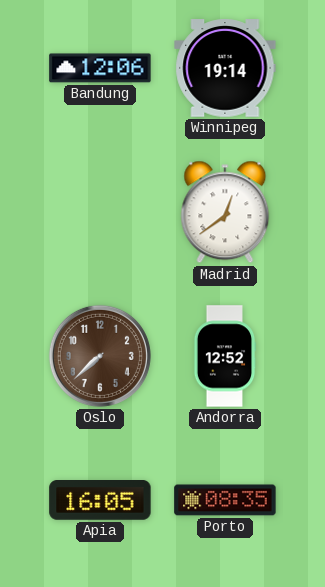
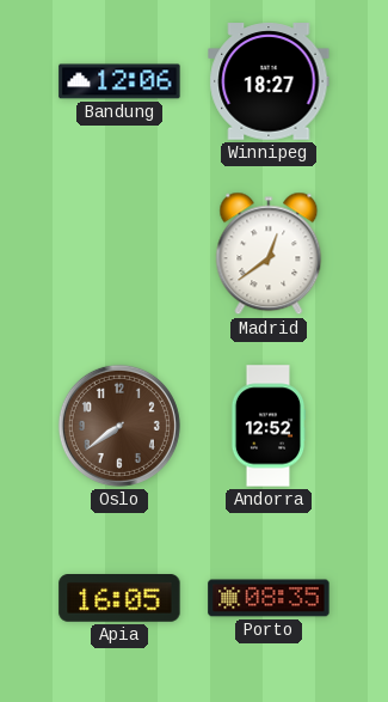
Winnipeg: 19:14 -> 18:27 (269, 81)
Oslo: 7:38 -> 7:39 (119, 426)
